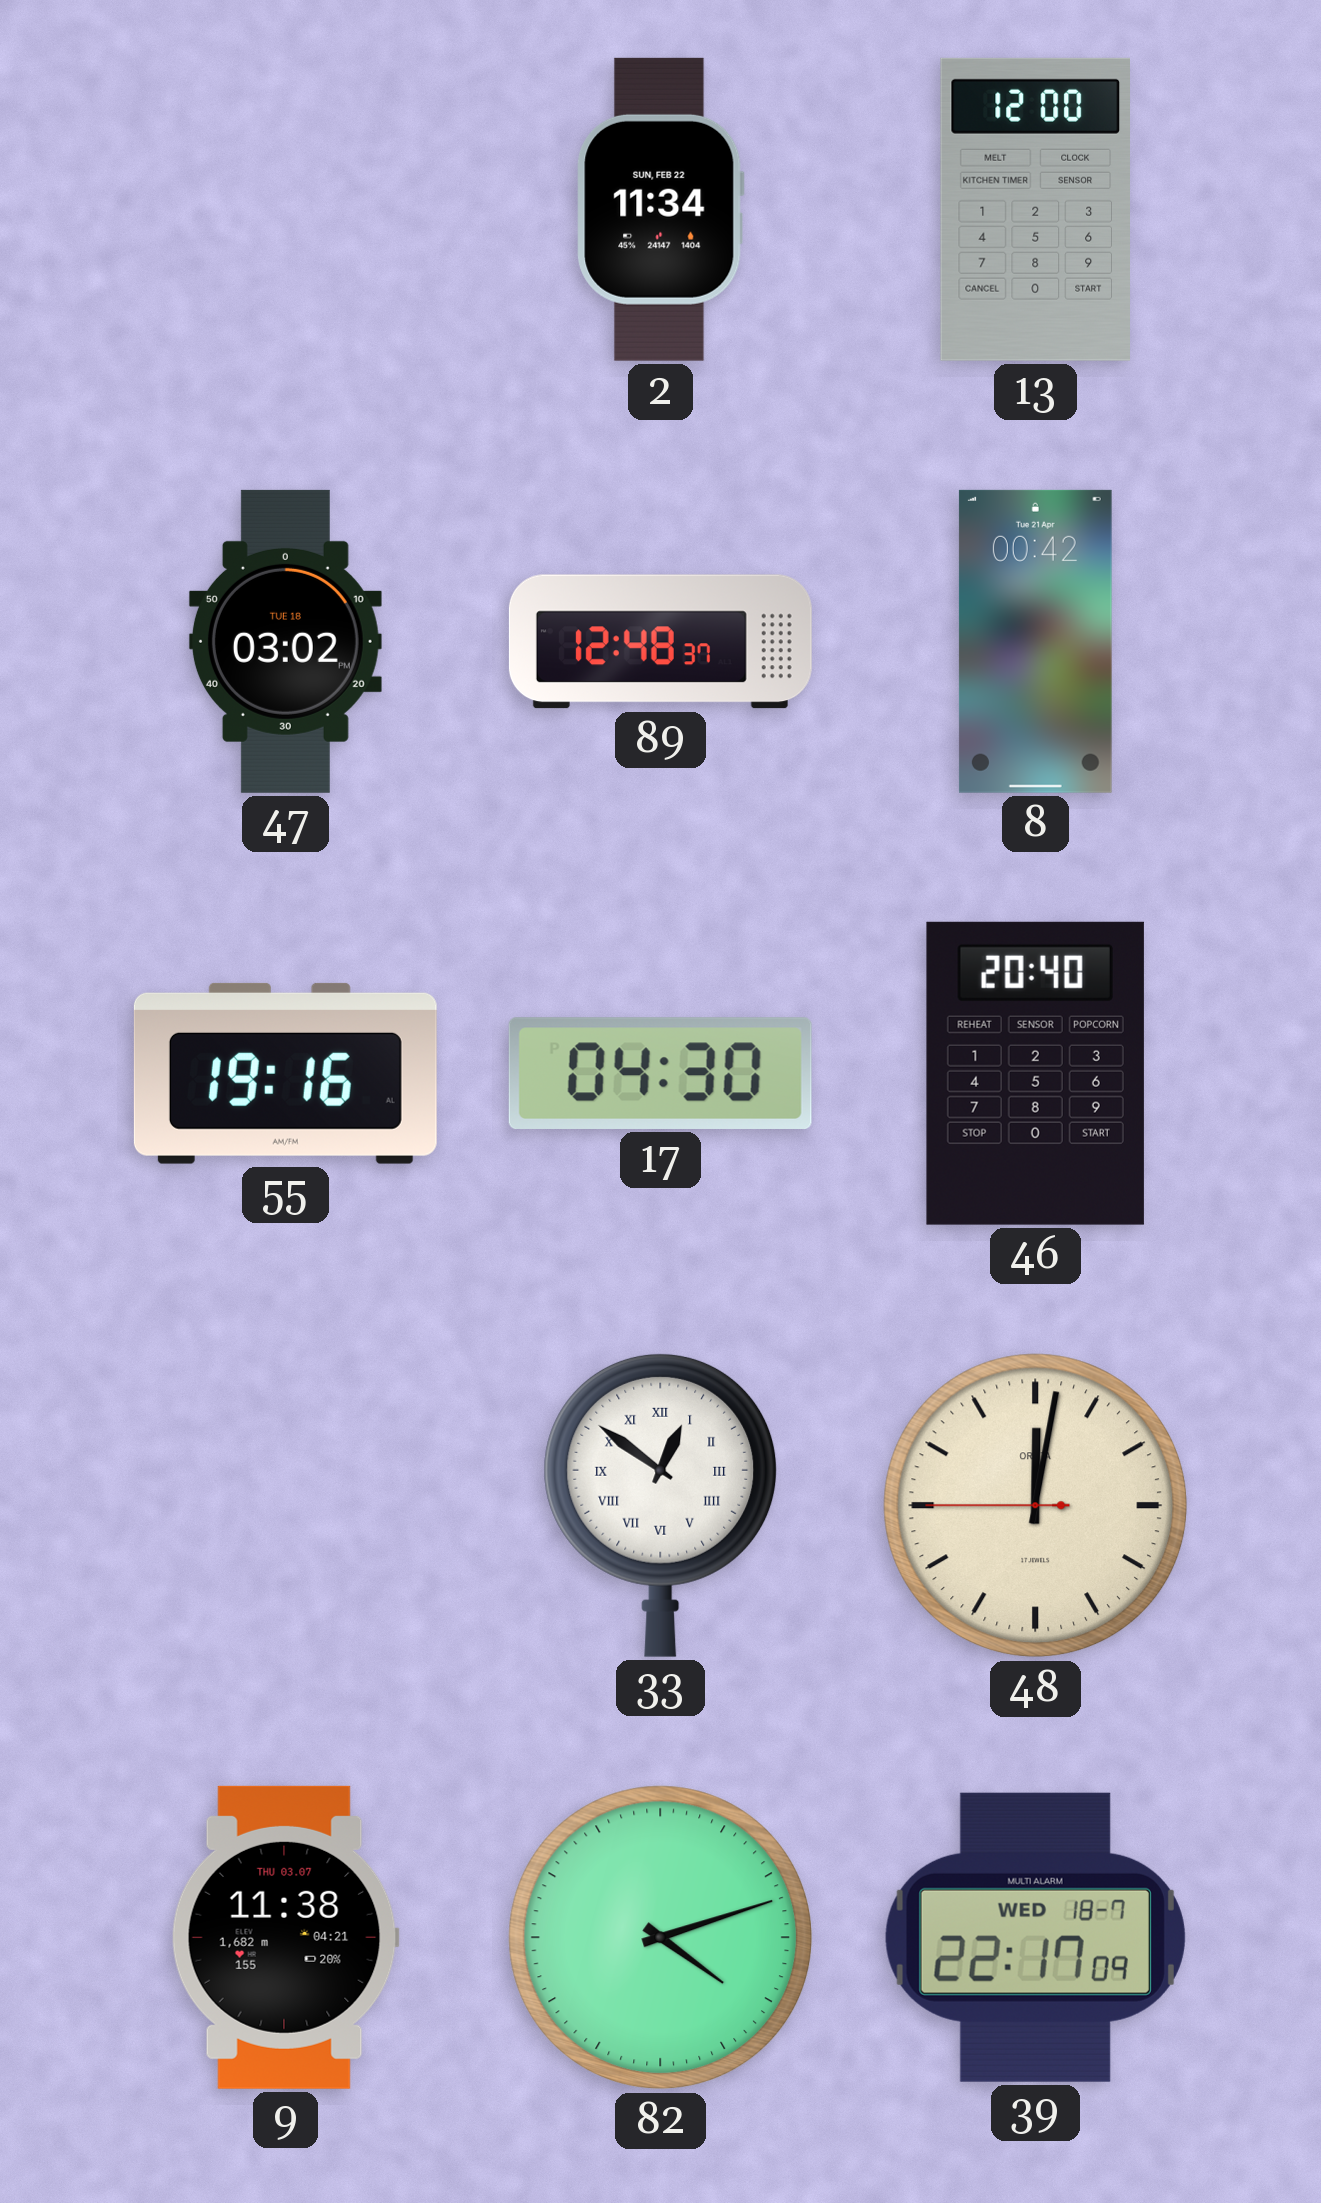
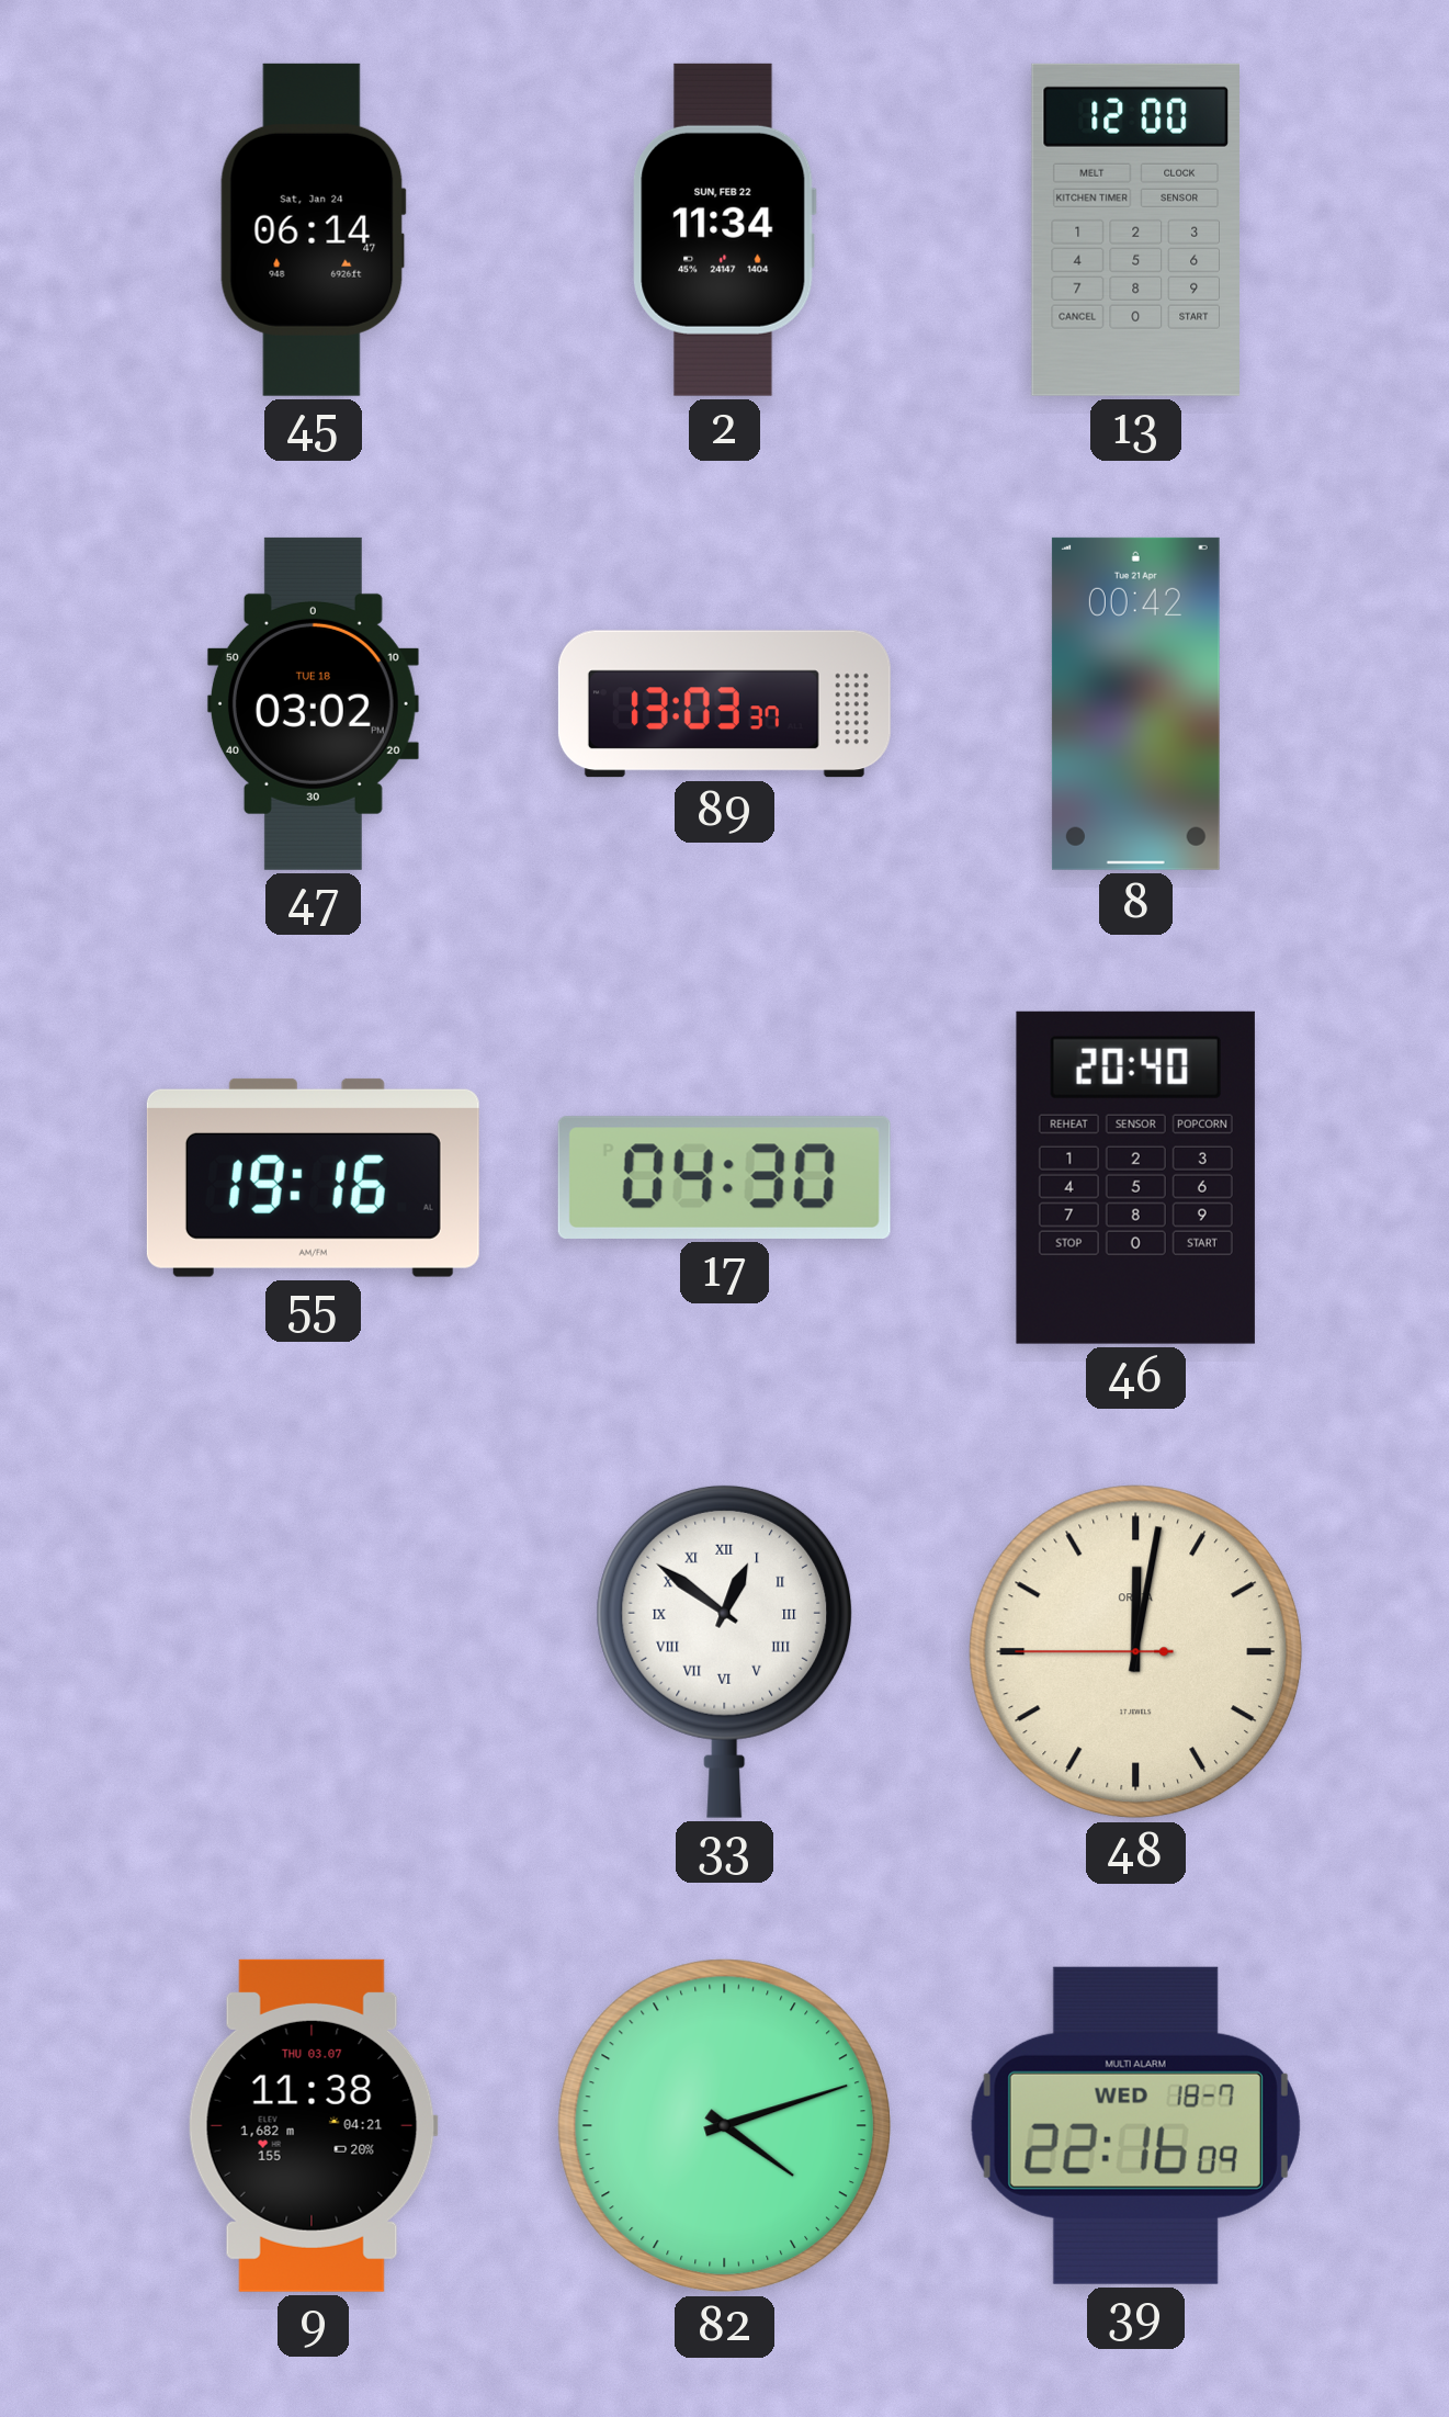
45: none -> 06:14 (313, 229)
89: 12:48 -> 13:03 (724, 704)
39: 22:17 -> 22:16 (1135, 2125)
